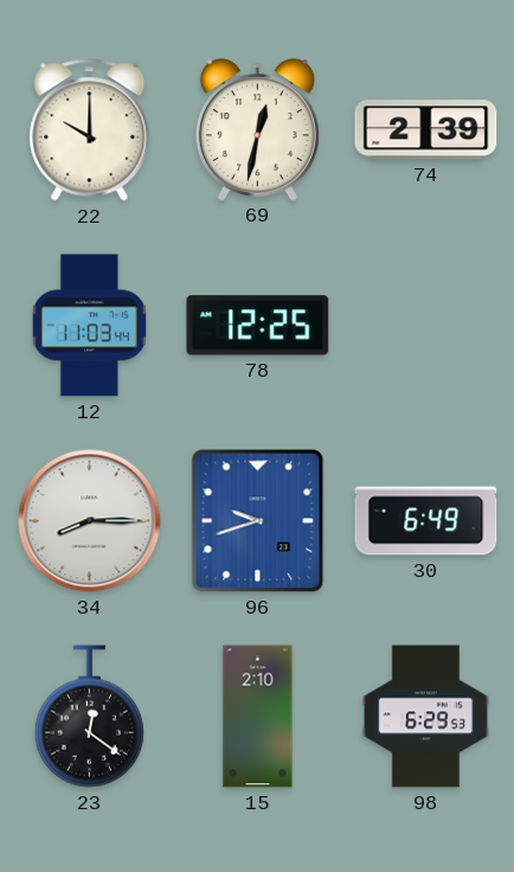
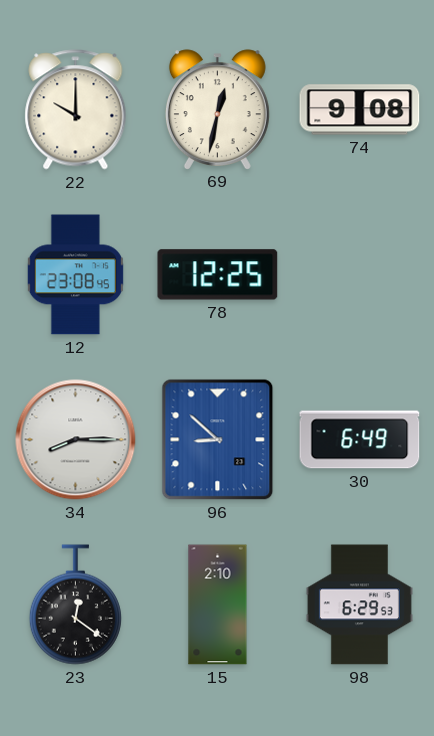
74: 2:39 -> 9:08 (360, 110)
12: 11:03 -> 23:08 (75, 275)
96: 9:42 -> 8:52 (218, 440)
